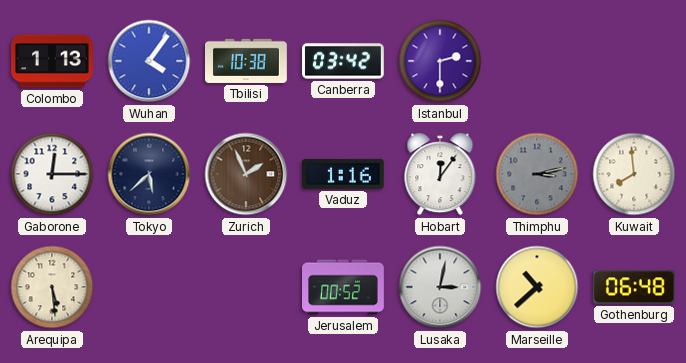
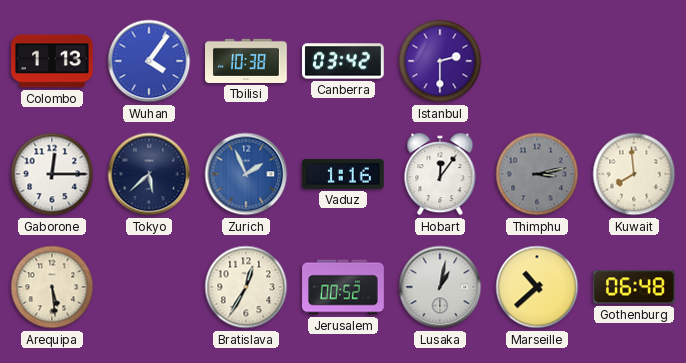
Zurich dial: brown -> blue (246, 174)
Bratislava: none -> 12:35 (246, 287)
Lusaka: 3:02 -> 1:02 (440, 287)
